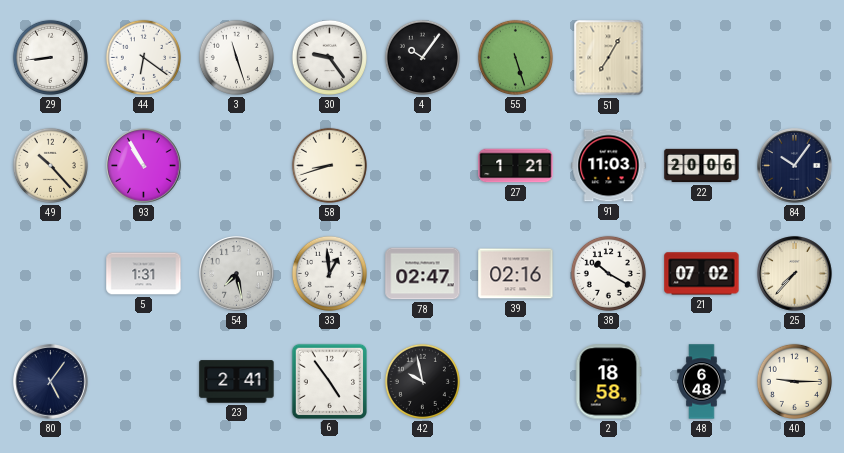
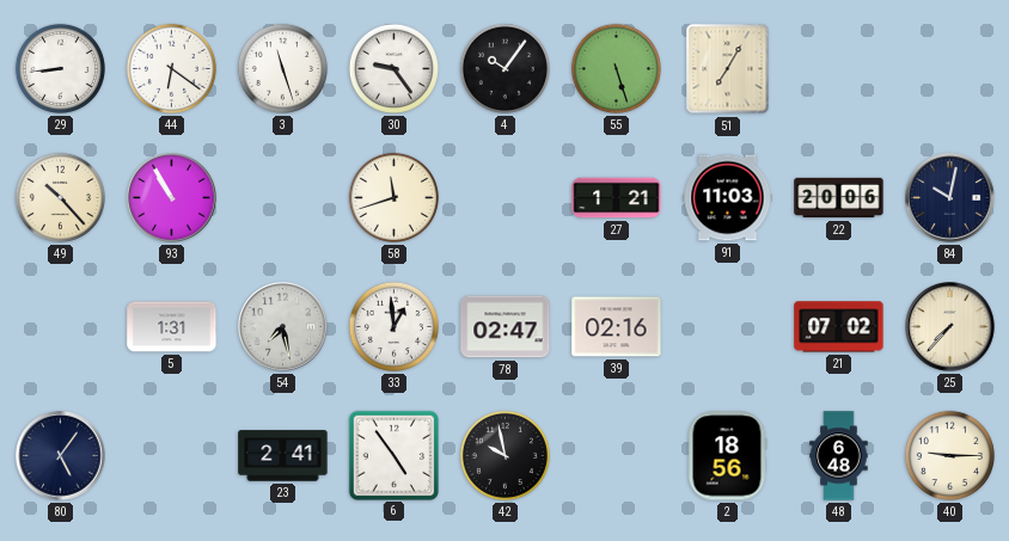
58: 8:42 -> 11:42 (393, 197)
84: 10:06 -> 10:02 (950, 198)
38: 10:20 -> none (608, 273)
2: 18:58 -> 18:56 (727, 456)
